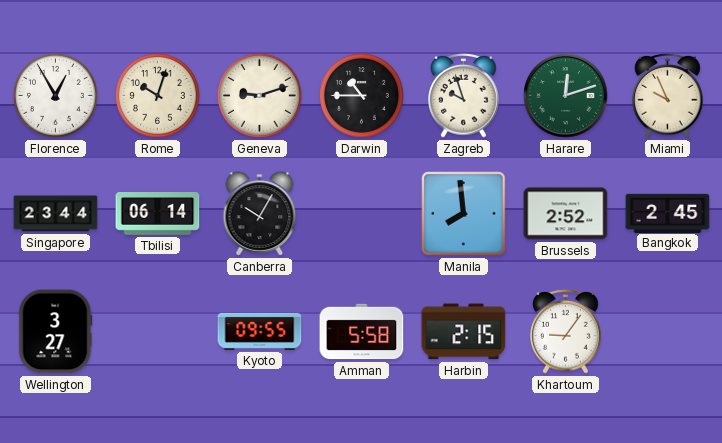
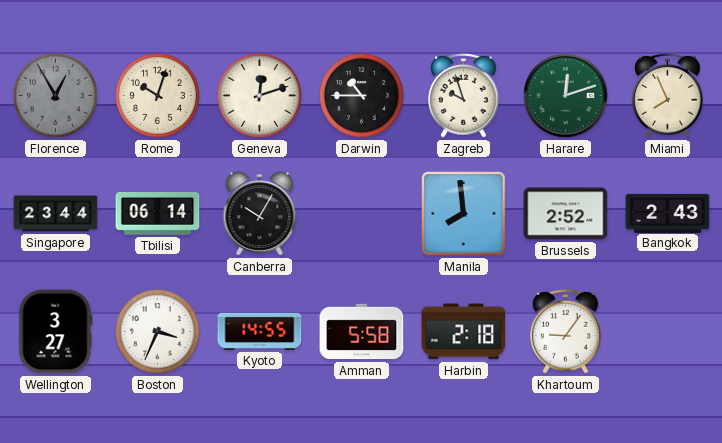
Florence dial: white -> grey (56, 96)
Geneva: 9:12 -> 12:12 (260, 96)
Miami: 9:56 -> 7:56 (668, 96)
Bangkok: 2:45 -> 2:43 (668, 213)
Boston: none -> 3:34 (158, 332)
Kyoto: 09:55 -> 14:55 (260, 331)
Harbin: 2:15 -> 2:18 (464, 332)
